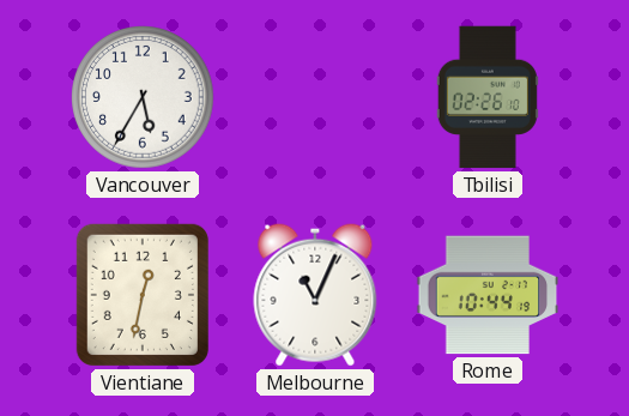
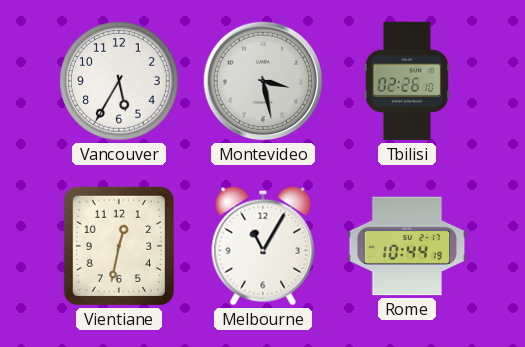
Montevideo: none -> 3:28 (263, 81)
Melbourne: 11:04 -> 11:05 (263, 246)
